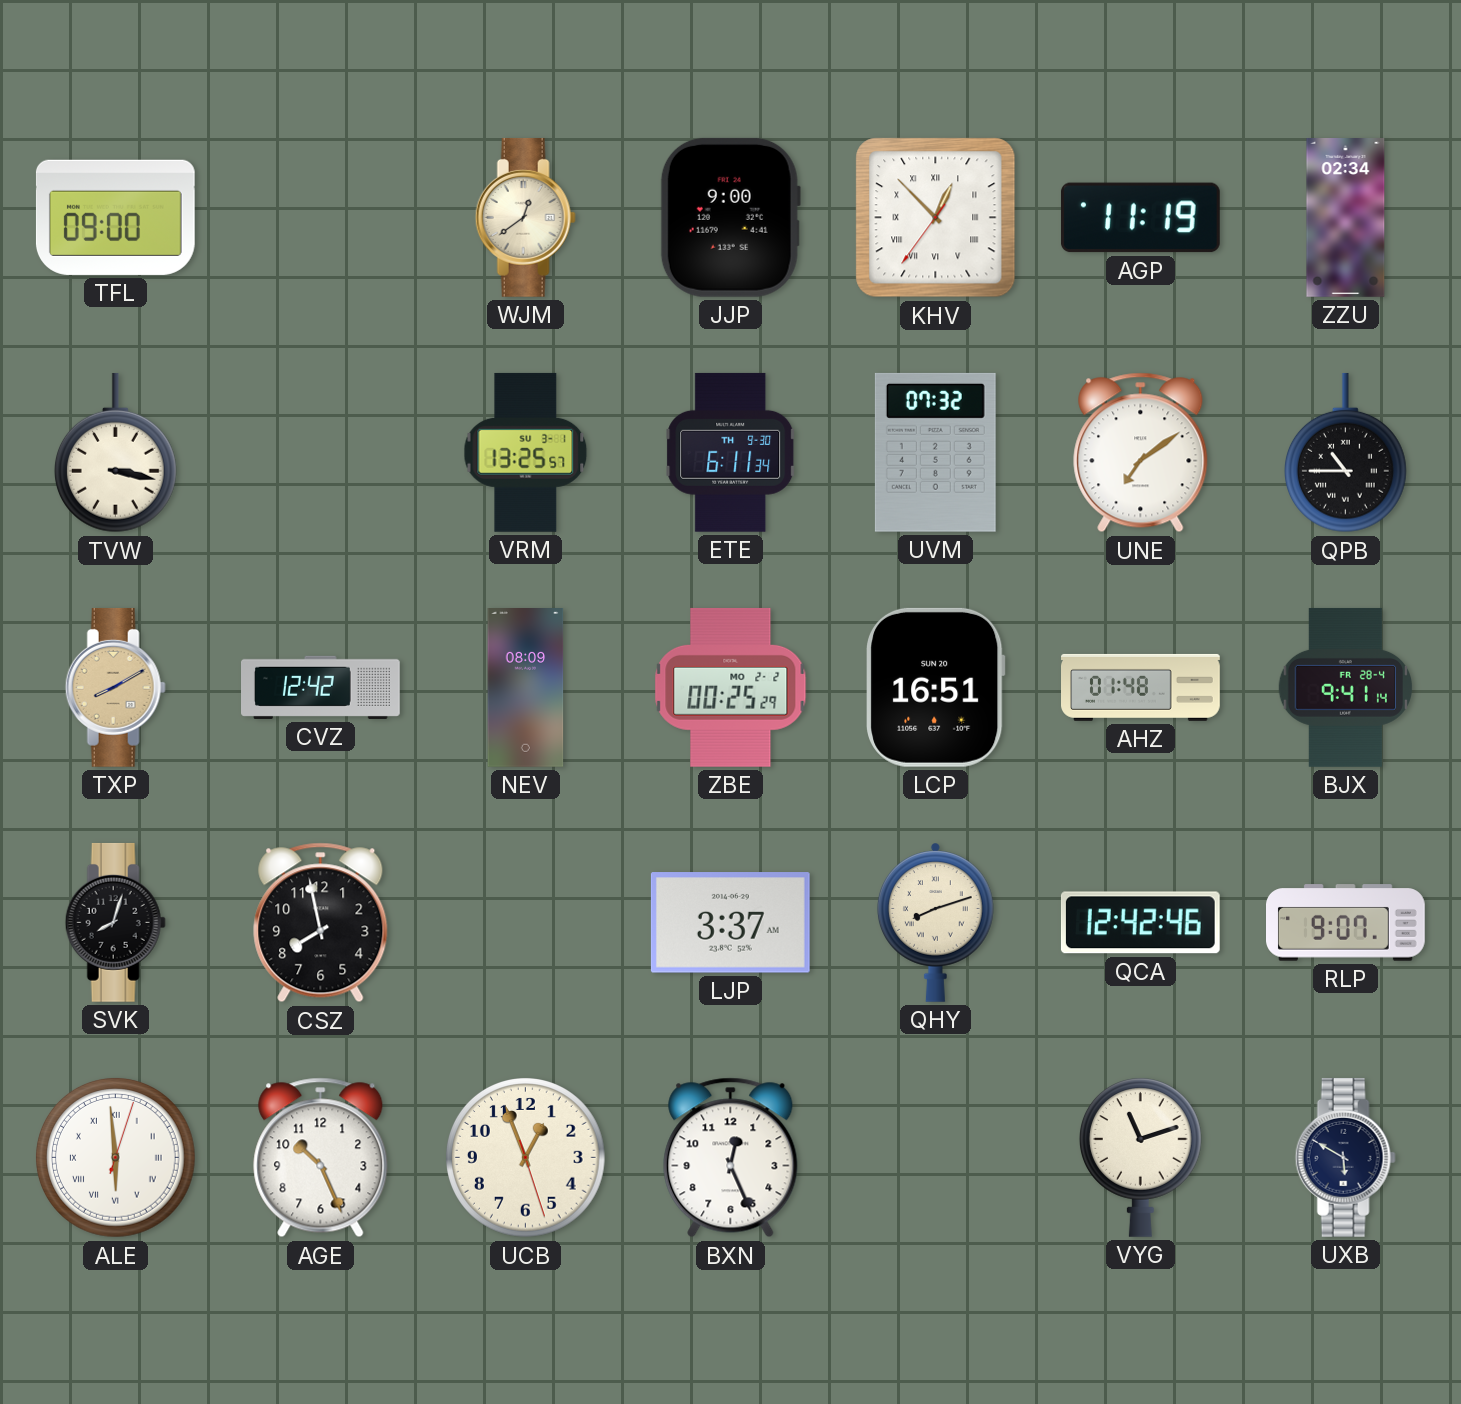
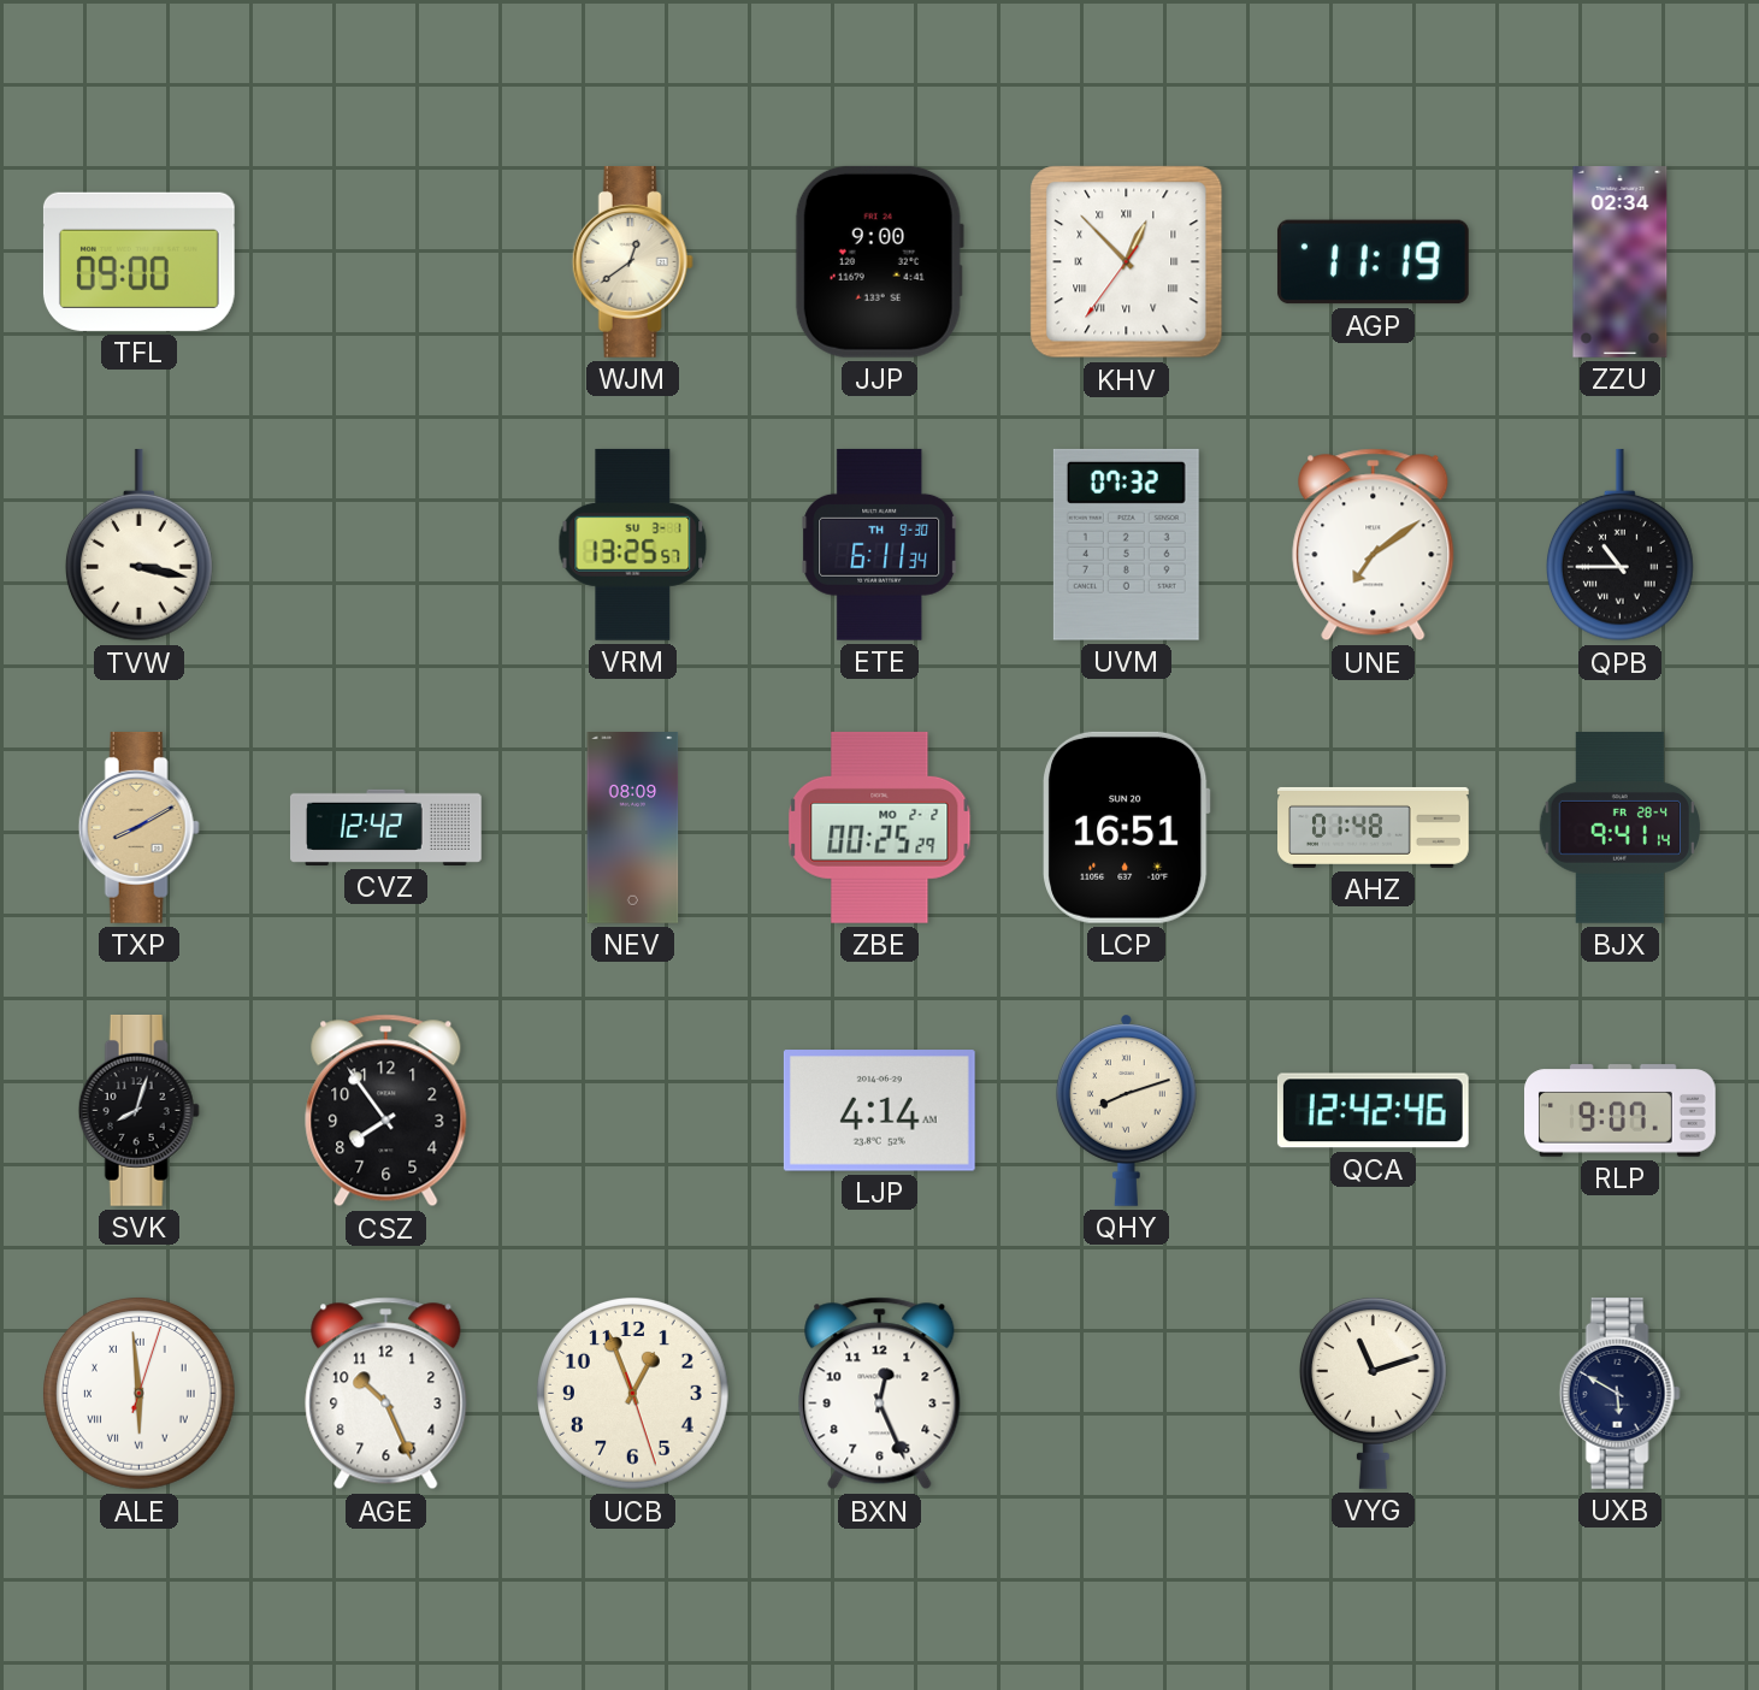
CSZ: 7:58 -> 7:54 (386, 1111)
LJP: 3:37 -> 4:14 (879, 1111)
